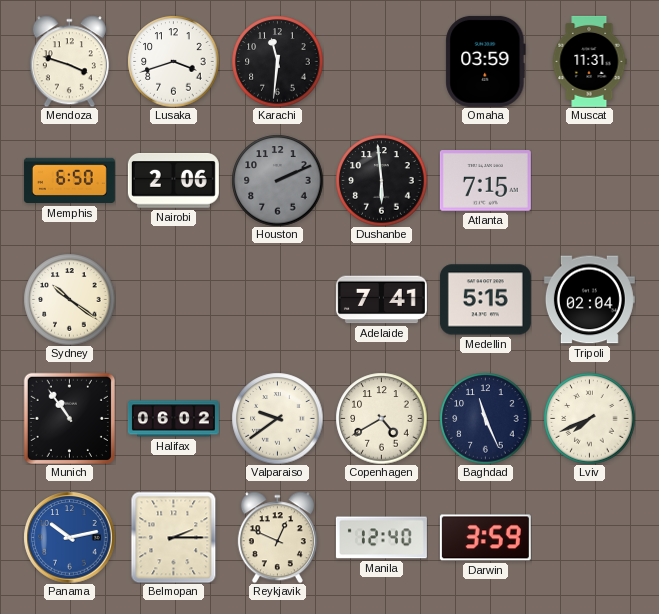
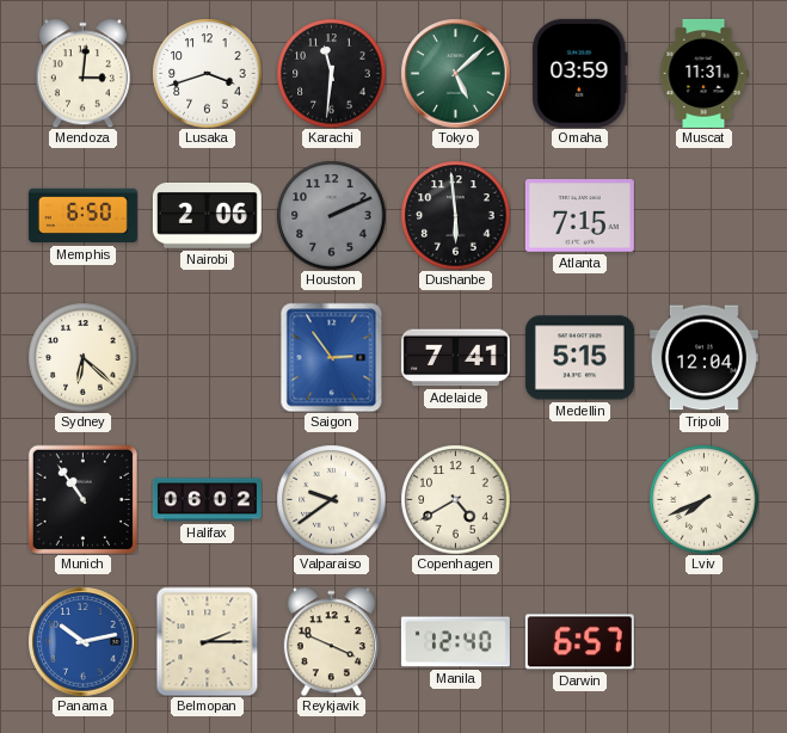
Mendoza: 3:48 -> 3:01 (82, 73)
Tokyo: none -> 5:08 (455, 73)
Sydney: 10:21 -> 6:22 (82, 357)
Saigon: none -> 2:54 (332, 357)
Tripoli: 02:04 -> 12:04 (703, 358)
Baghdad: 11:26 -> none (485, 418)
Reykjavik: 12:49 -> 3:49 (331, 641)
Darwin: 3:59 -> 6:57 (579, 642)
